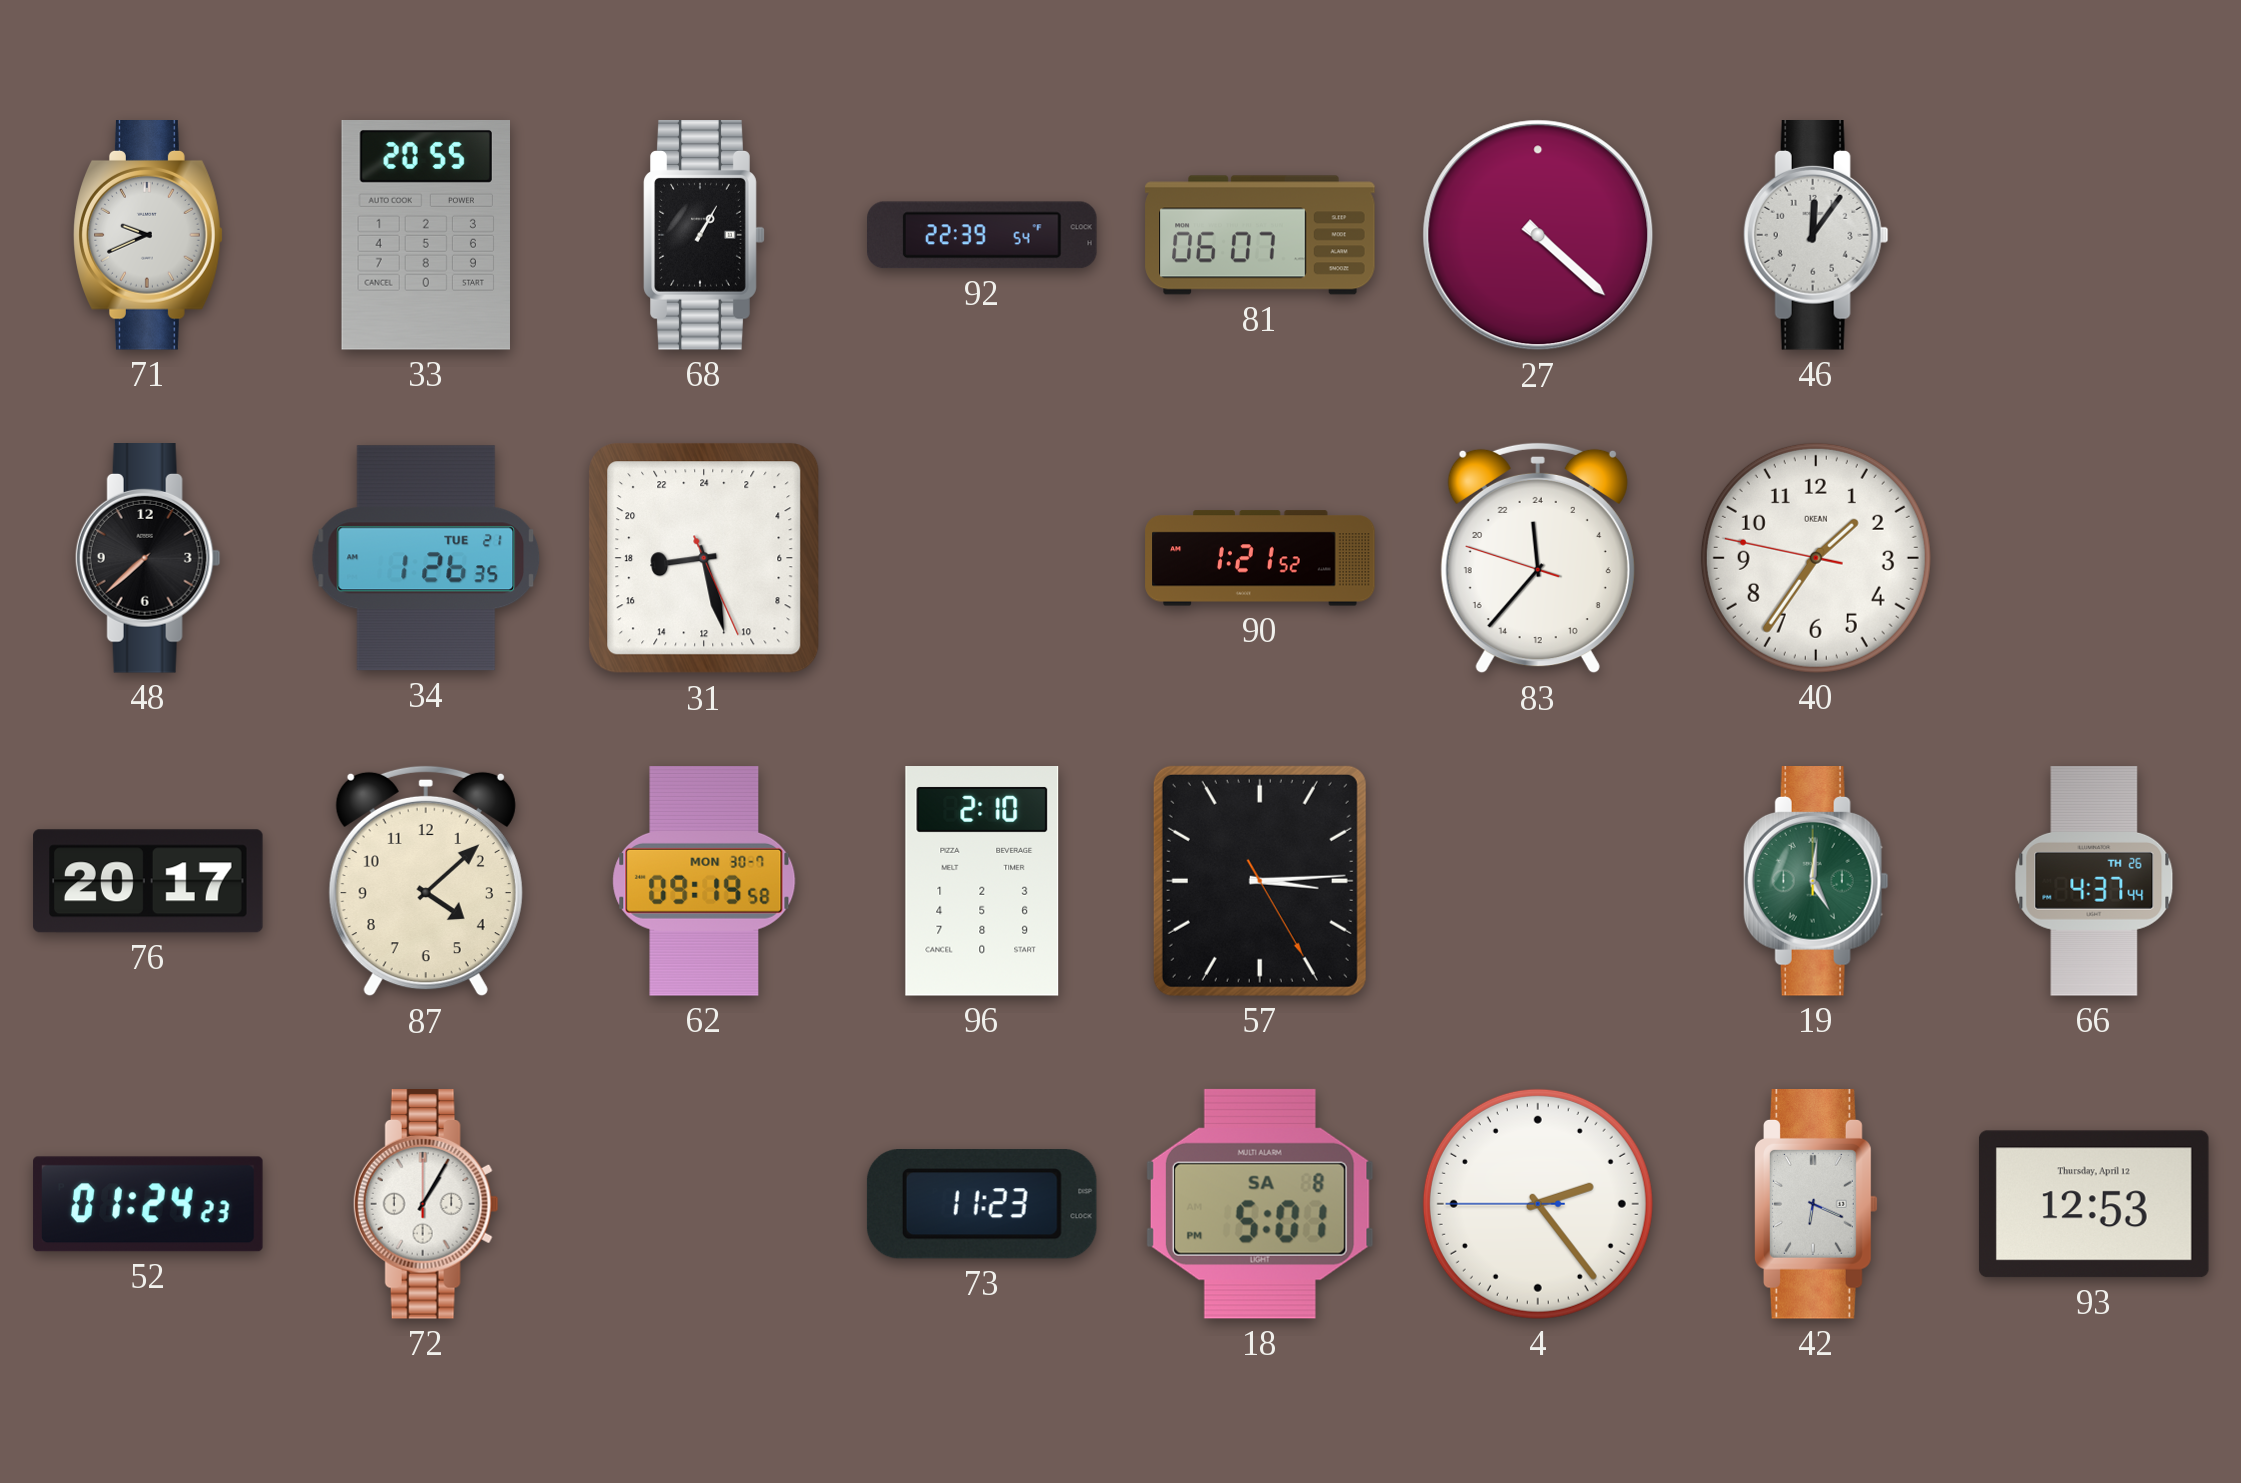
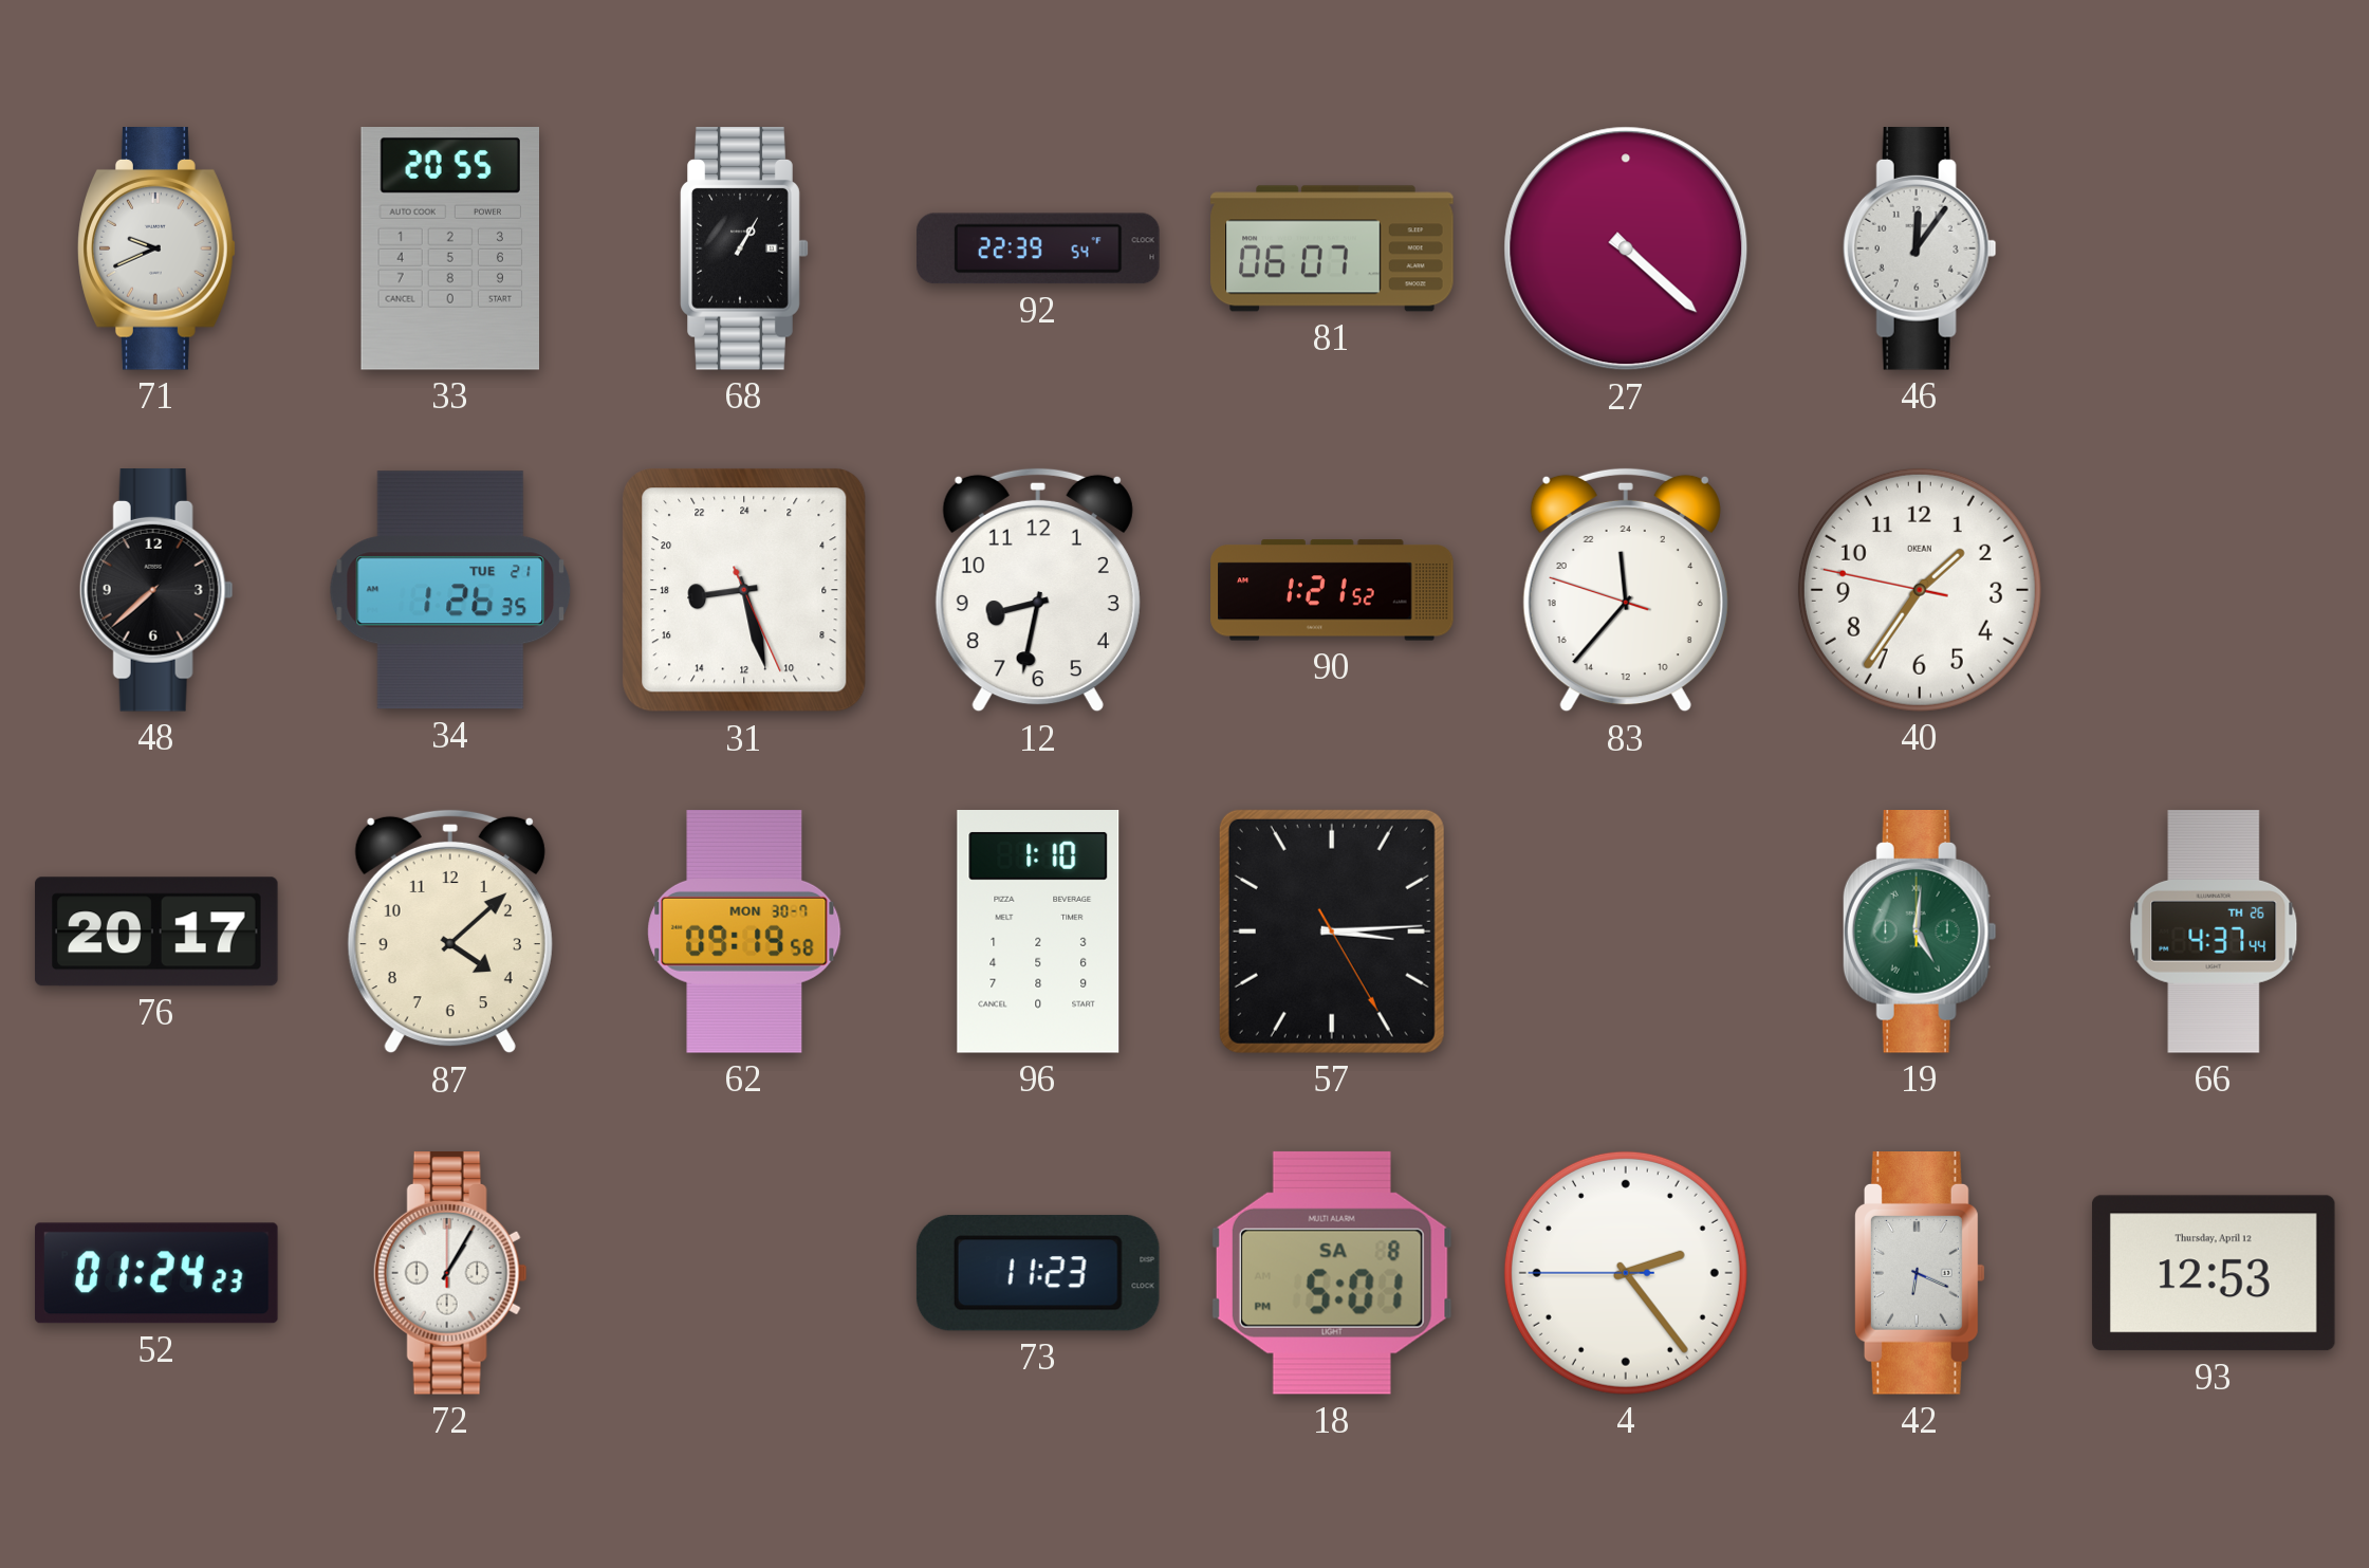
12: none -> 8:32 (1038, 590)
96: 2:10 -> 1:10 (1038, 933)
